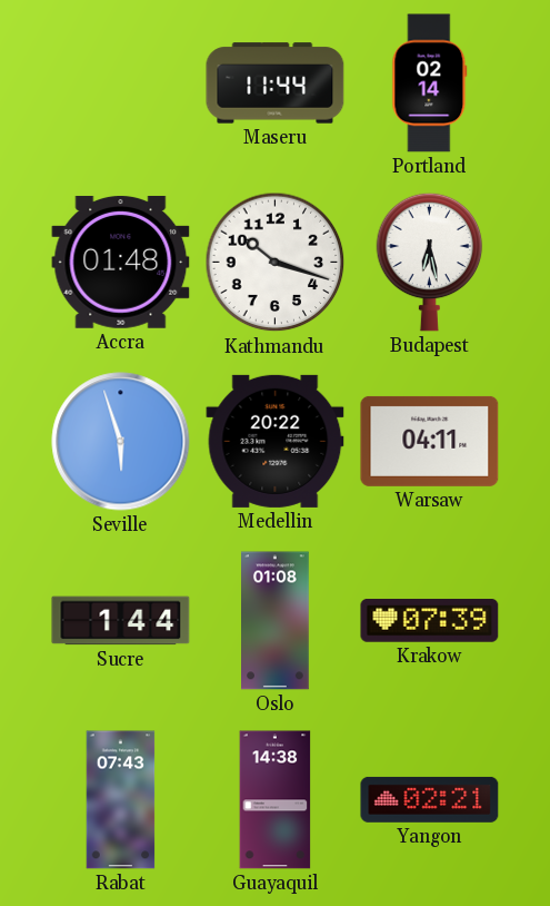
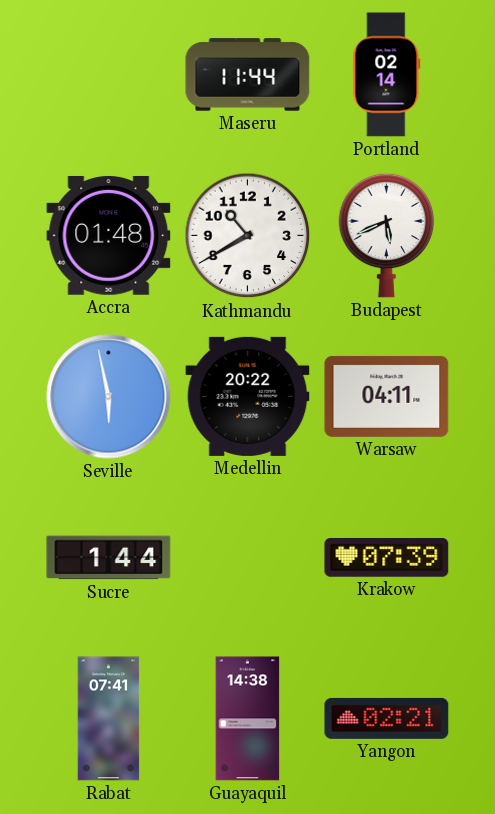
Kathmandu: 10:18 -> 10:40 (248, 236)
Budapest: 6:28 -> 5:41 (387, 235)
Seville: 5:57 -> 5:58 (109, 397)
Oslo: 01:08 -> none (276, 621)
Rabat: 07:43 -> 07:41 (109, 719)
